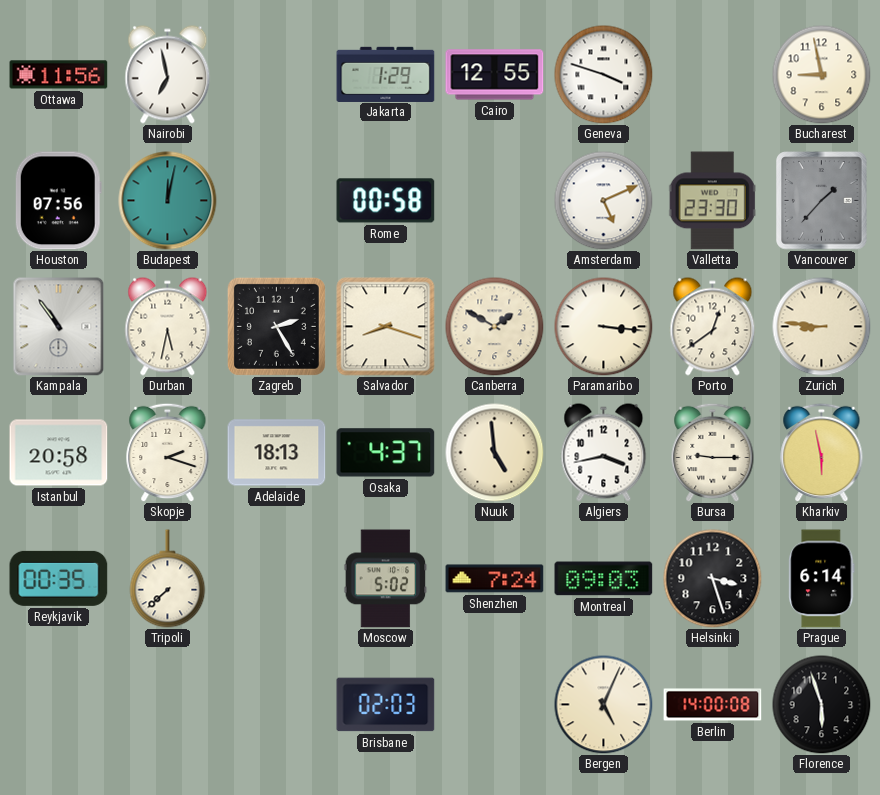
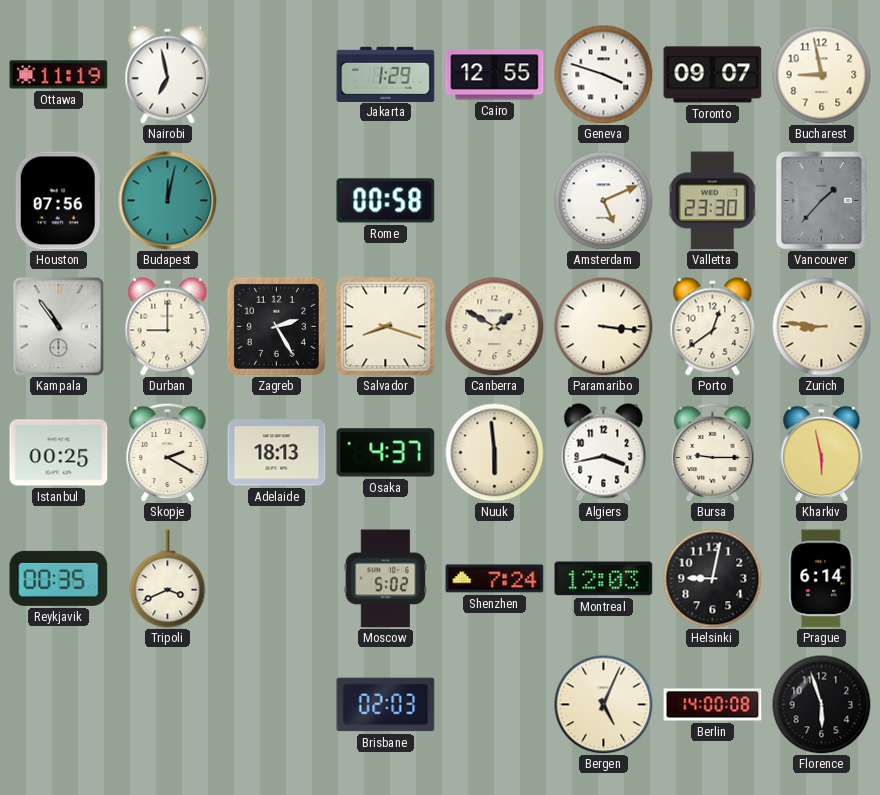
Ottawa: 11:56 -> 11:19 (59, 75)
Toronto: none -> 09:07 (713, 75)
Durban: 5:32 -> 9:00 (168, 327)
Istanbul: 20:58 -> 00:25 (59, 453)
Skopje: 2:18 -> 2:20 (168, 452)
Nuuk: 4:59 -> 5:59 (495, 453)
Tripoli: 7:38 -> 3:41 (168, 579)
Montreal: 09:03 -> 12:03 (604, 579)
Helsinki: 3:27 -> 9:02 (713, 579)
